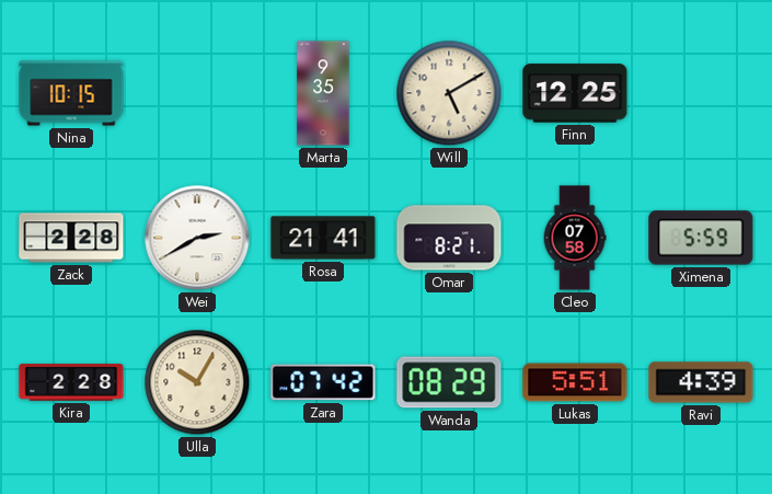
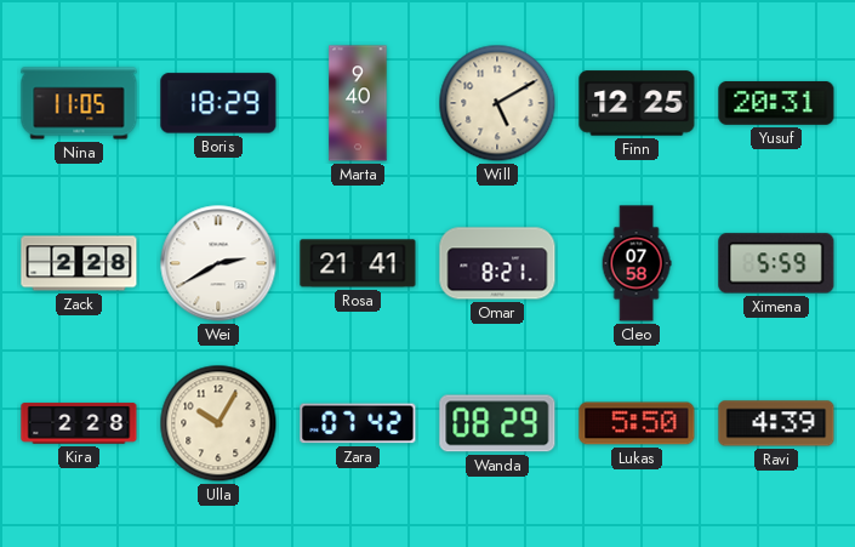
Nina: 10:15 -> 11:05 (79, 103)
Boris: none -> 18:29 (218, 103)
Marta: 9:35 -> 9:40 (358, 103)
Yusuf: none -> 20:31 (776, 103)
Lukas: 5:51 -> 5:50 (637, 423)
